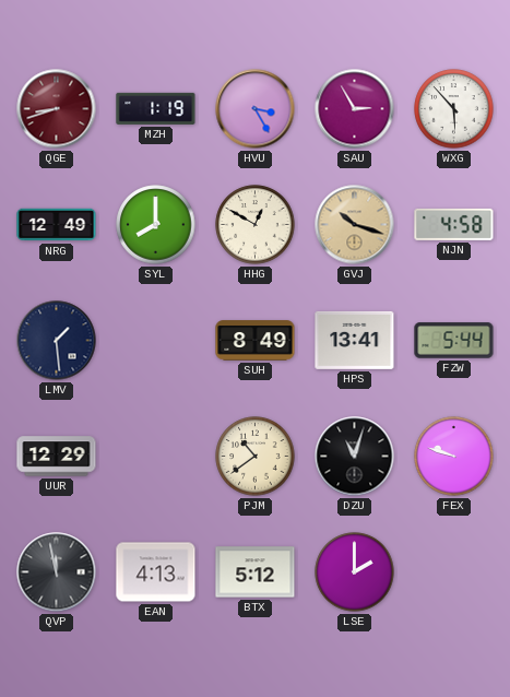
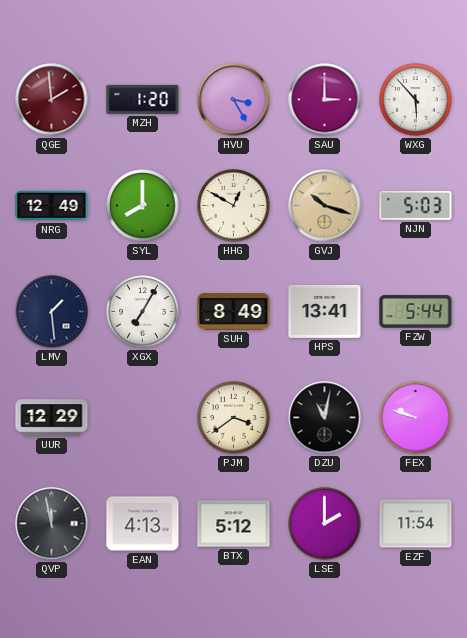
QGE: 8:42 -> 1:59 (52, 100)
MZH: 1:19 -> 1:20 (143, 99)
SAU: 2:55 -> 3:00 (325, 100)
NJN: 4:58 -> 5:03 (416, 205)
XGX: none -> 7:05 (143, 312)
PJM: 10:39 -> 3:39 (234, 418)
DZU: 11:03 -> 11:02 (325, 418)
EZF: none -> 11:54 (416, 524)
